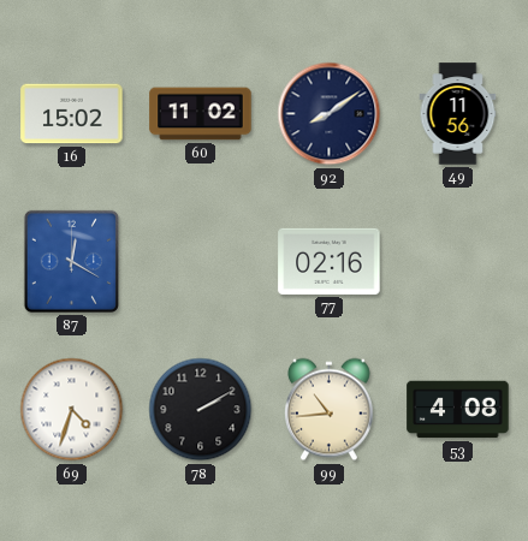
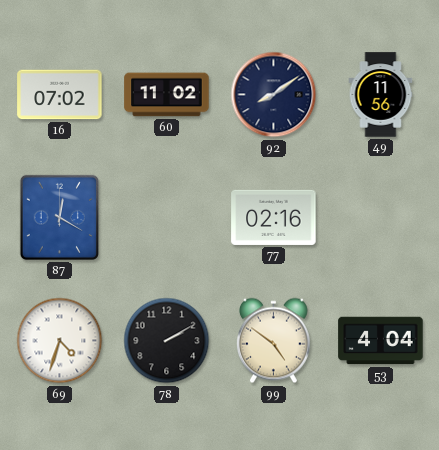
16: 15:02 -> 07:02 (60, 95)
99: 10:44 -> 4:51 (273, 341)
53: 4:08 -> 4:04 (381, 341)
